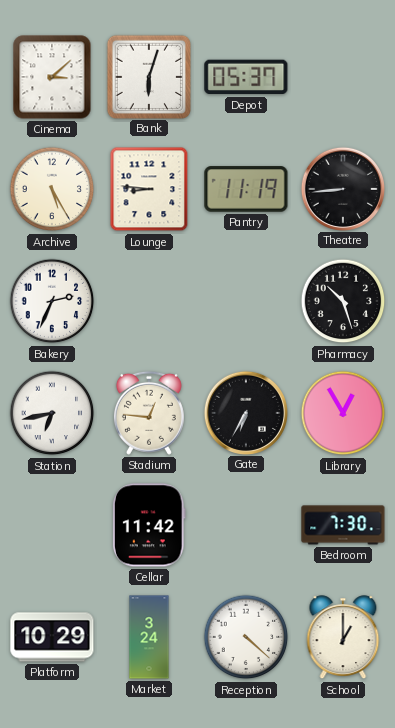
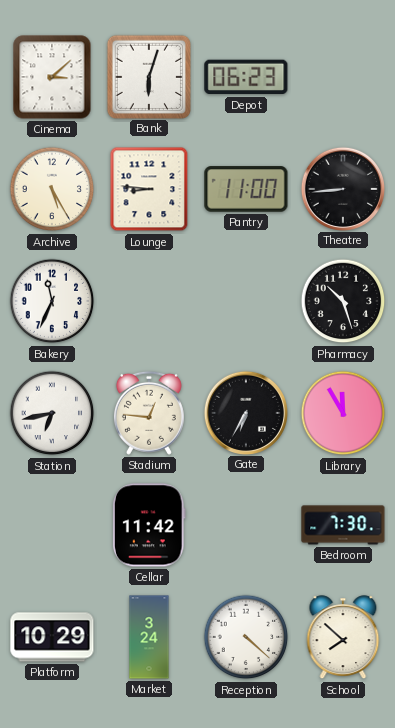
Depot: 05:37 -> 06:23 (246, 77)
Pantry: 11:19 -> 11:00 (246, 189)
Bakery: 2:34 -> 11:34 (52, 301)
Library: 12:55 -> 11:55 (343, 413)
School: 1:00 -> 7:52 (343, 638)
